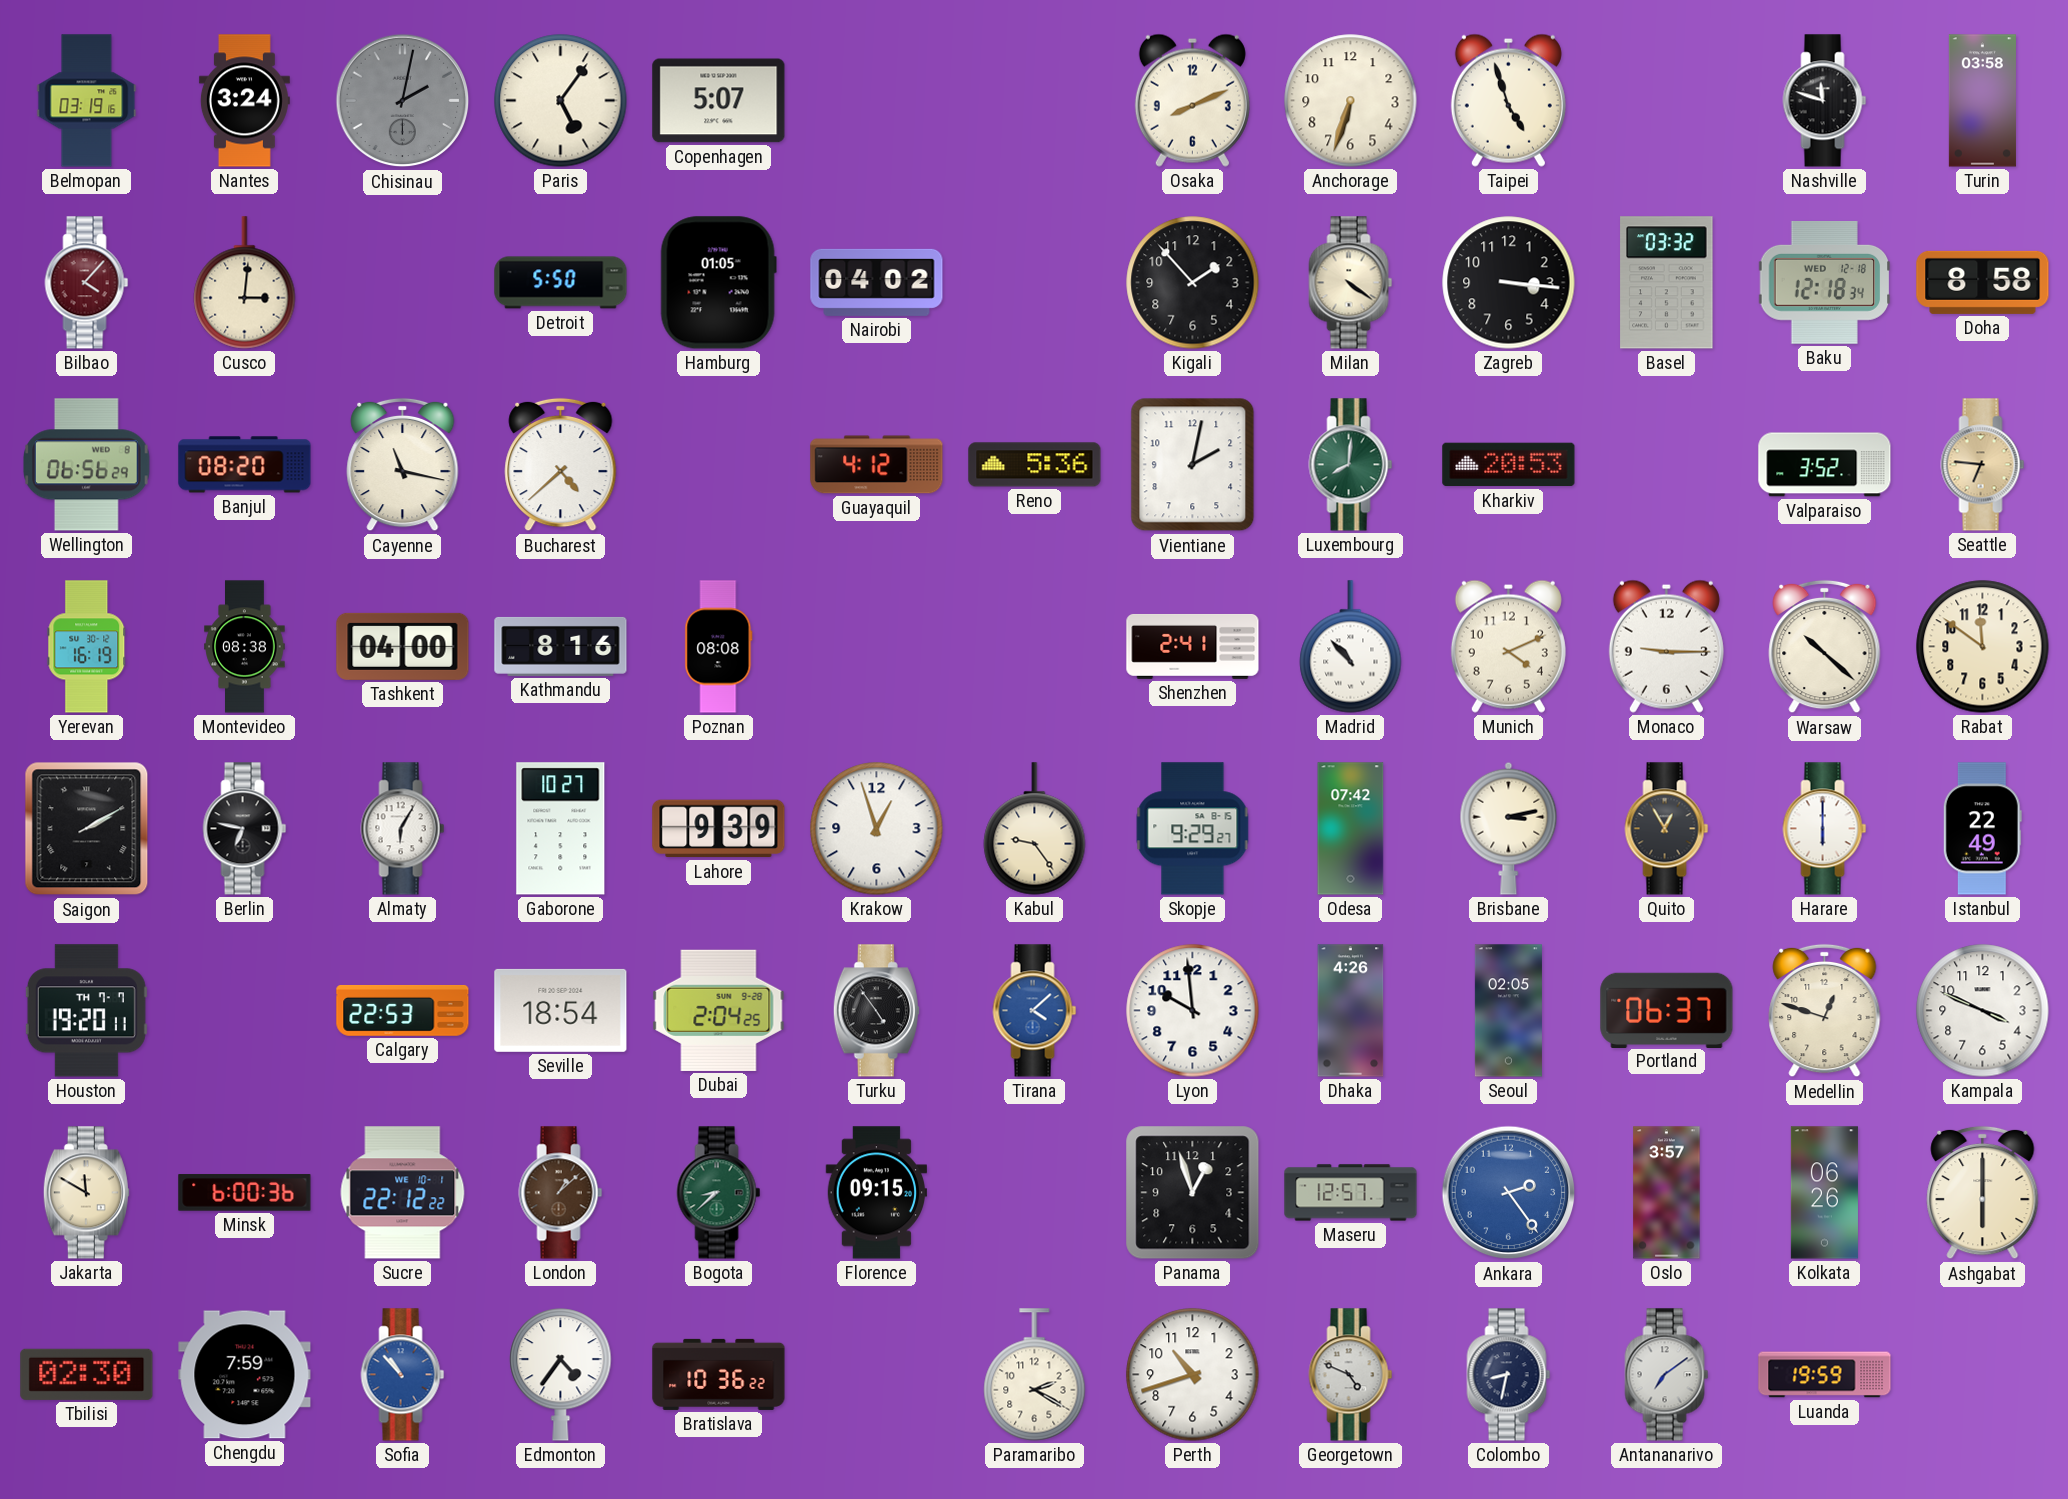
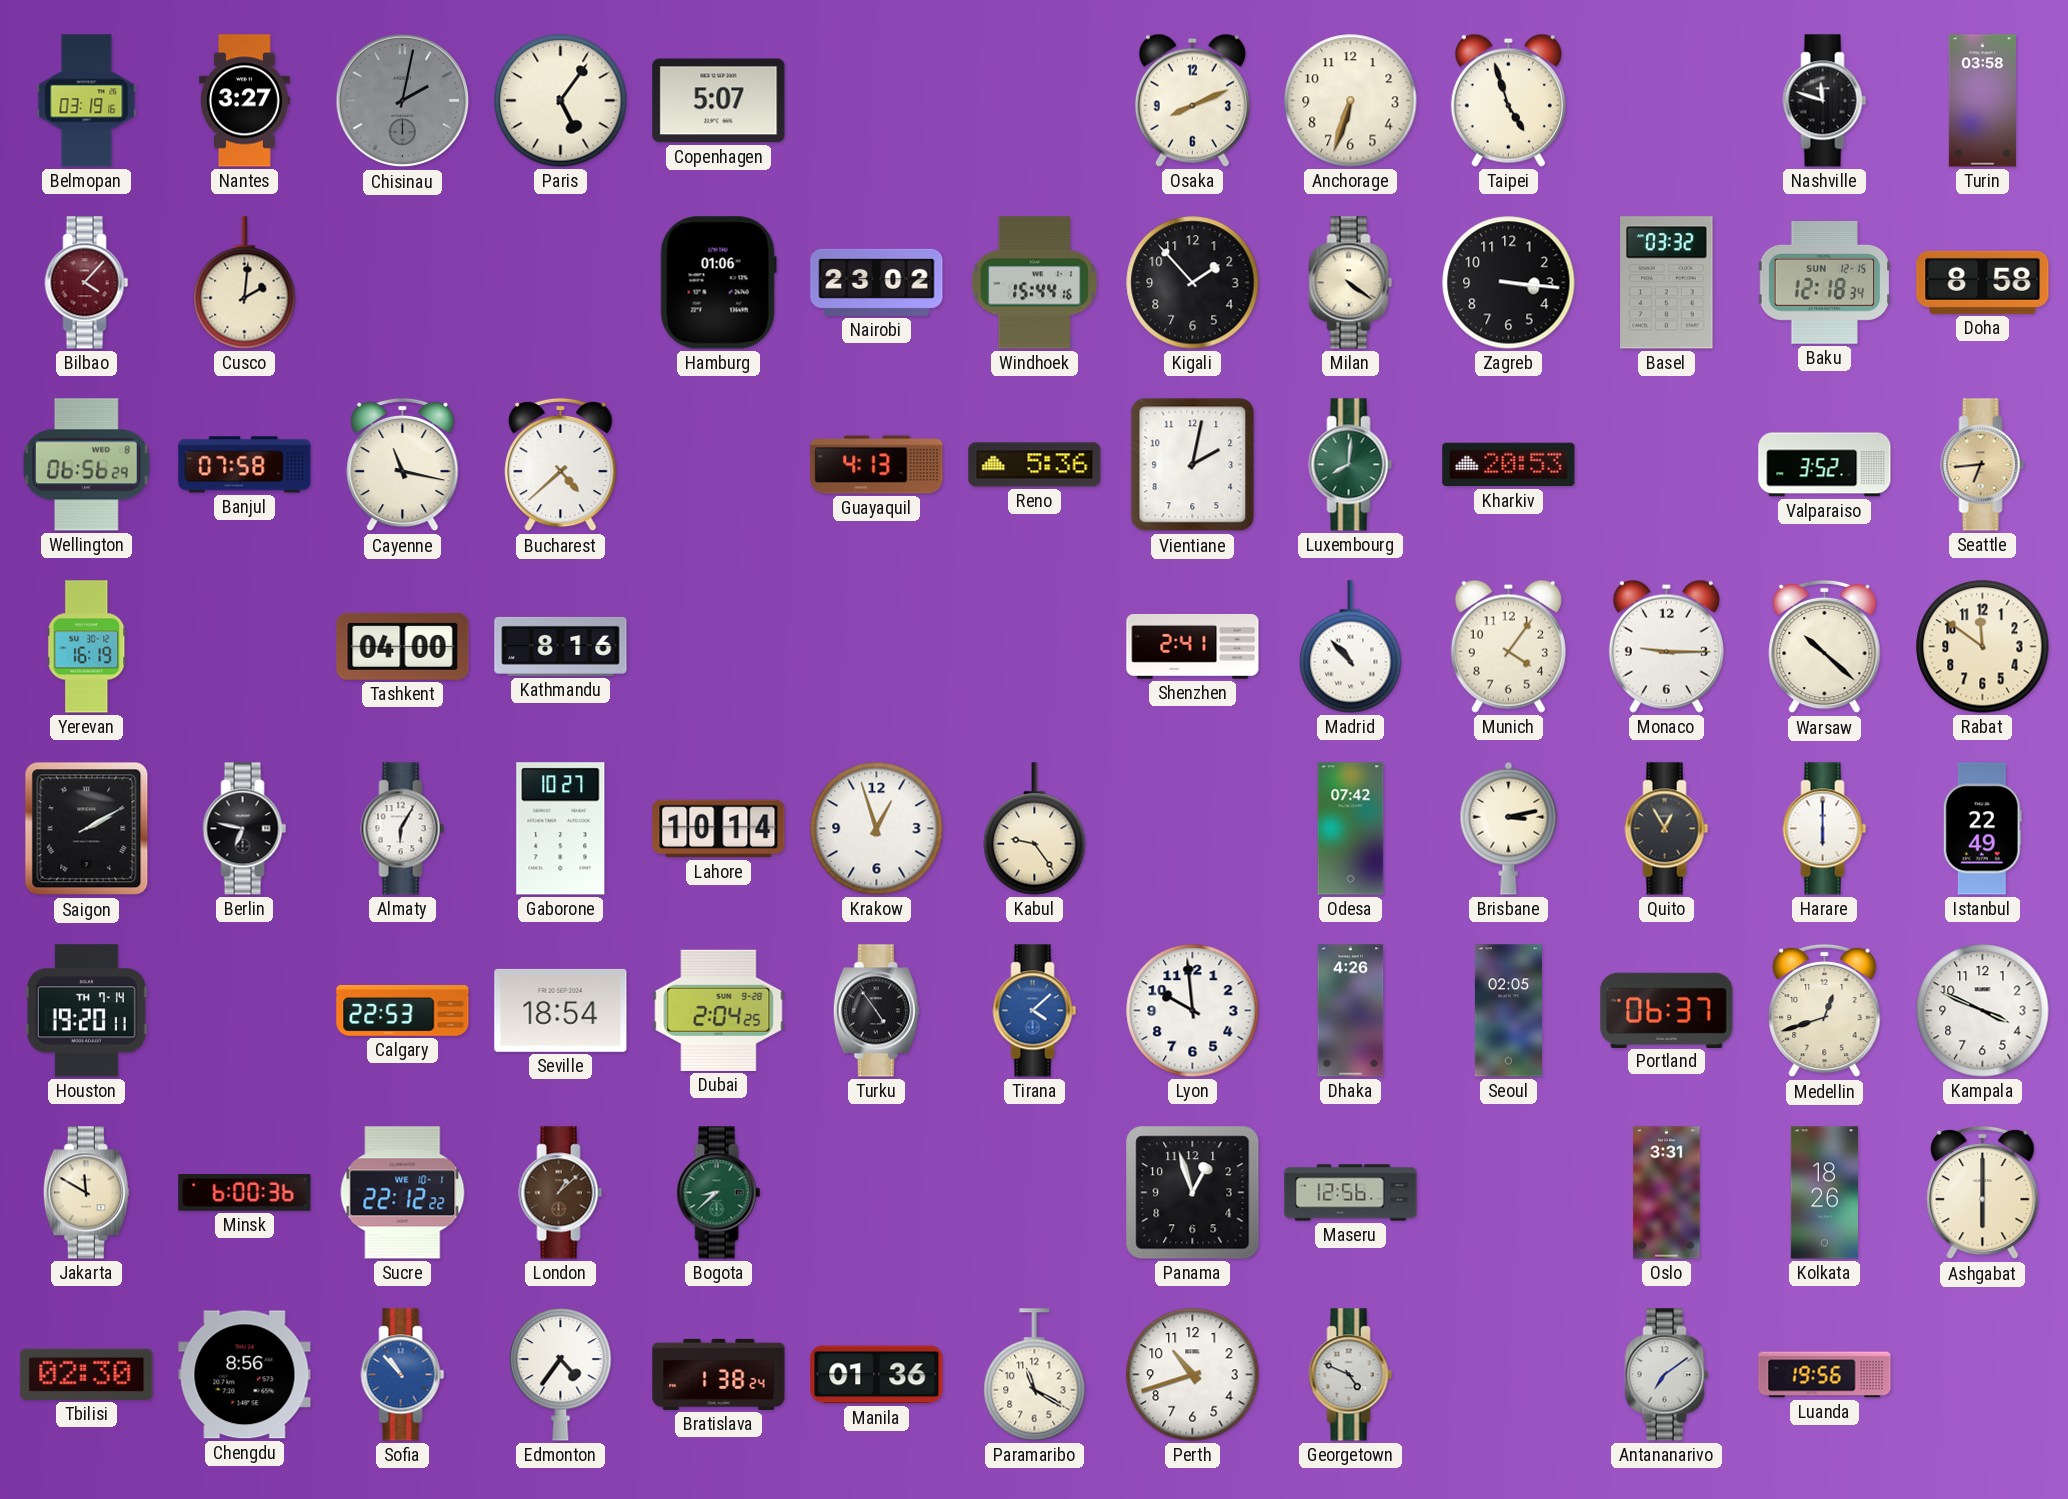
Nantes: 3:24 -> 3:27 (244, 101)
Cusco: 3:01 -> 2:01 (245, 283)
Detroit: 5:50 -> none (561, 283)
Hamburg: 01:05 -> 01:06 (718, 283)
Nairobi: 04:02 -> 23:02 (877, 282)
Windhoek: none -> 15:44 (1034, 283)
Baku date: WED 12-18 -> SUN 12-15 (1825, 282)
Banjul: 08:20 -> 07:58 (245, 465)
Guayaquil: 4:12 -> 4:13 (877, 465)
Seattle: 6:46 -> 6:44 (1983, 465)
Montevideo: 08:38 -> none (245, 647)
Poznan: 08:08 -> none (719, 647)
Munich: 4:11 -> 4:06 (1508, 646)
Lahore: 9:39 -> 10:14 (719, 829)
Skopje: 9:29 -> none (1193, 829)
Houston date: TH 7-7 -> TH 7-14 (86, 1011)
Medellin: 12:48 -> 12:42 (1825, 1011)
Florence: 09:15 -> none (876, 1193)
Maseru: 12:57 -> 12:56 (1351, 1193)
Ankara: 2:24 -> none (1509, 1193)
Oslo: 3:57 -> 3:31 (1667, 1193)
Kolkata: 06:26 -> 18:26 (1824, 1193)
Chengdu: 7:59 -> 8:56 (245, 1375)
Bratislava: 10:36 -> 1:38 (719, 1374)
Manila: none -> 01:36 (877, 1375)
Paramaribo: 2:20 -> 11:20 (1035, 1375)
Colombo: 8:32 -> none (1509, 1375)
Luanda: 19:59 -> 19:56 (1825, 1375)
